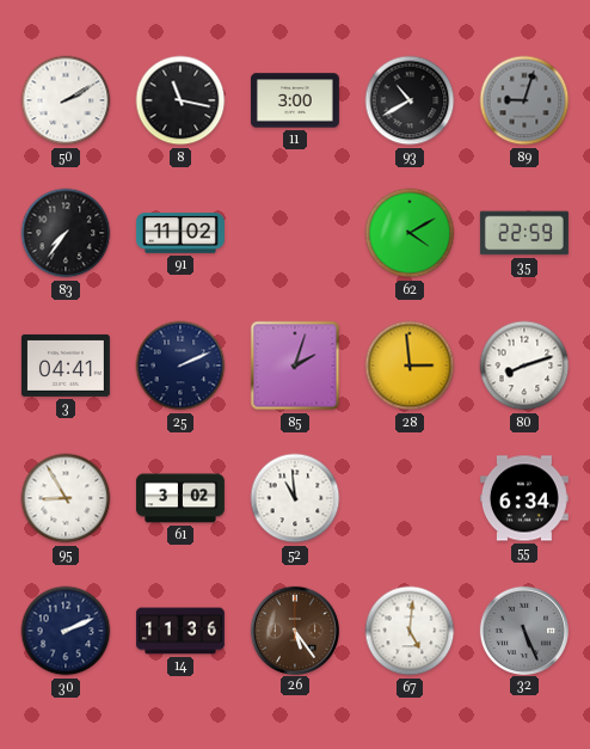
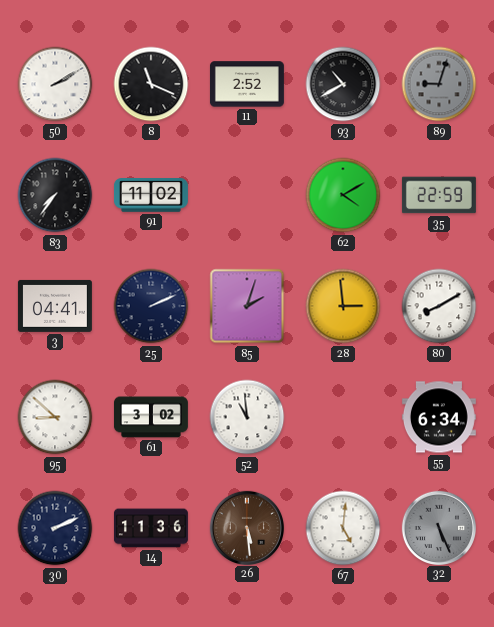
8: 11:17 -> 11:19 (151, 84)
11: 3:00 -> 2:52 (247, 84)
80: 8:12 -> 8:10 (439, 306)
95: 8:55 -> 8:52 (55, 417)
26: 5:24 -> 5:29 (246, 527)
